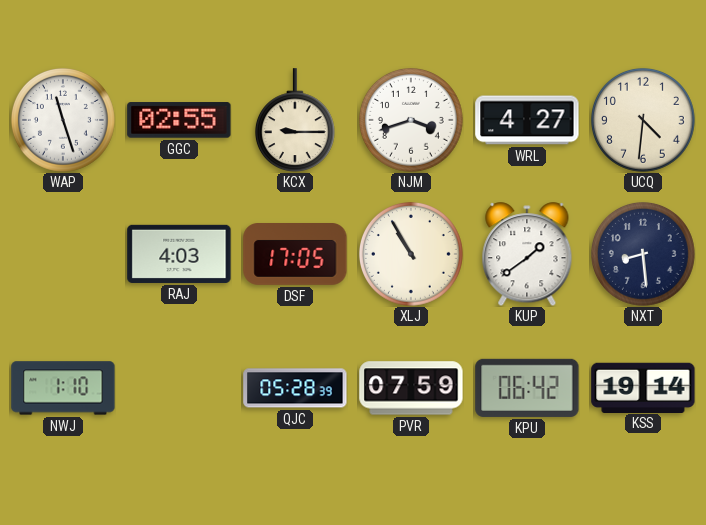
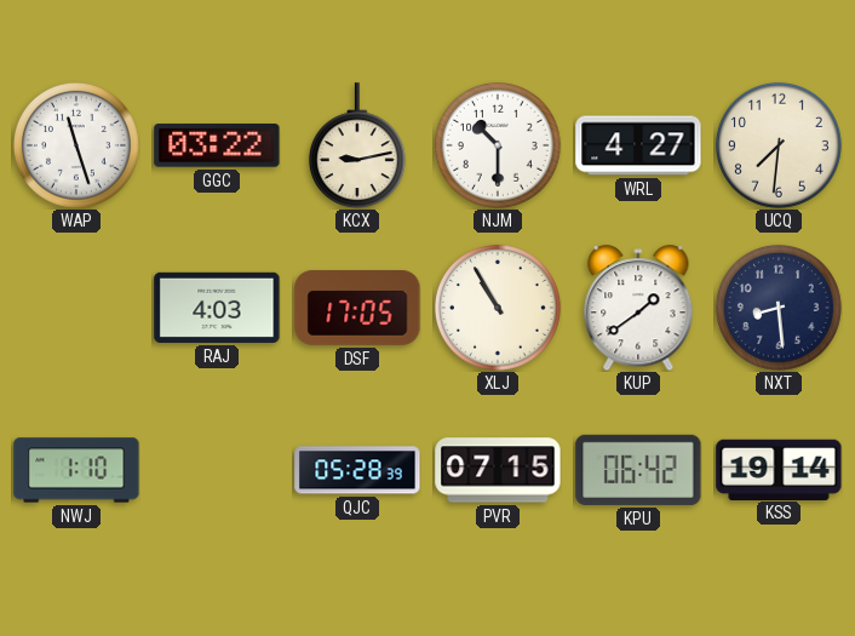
GGC: 02:55 -> 03:22 (217, 145)
KCX: 9:15 -> 9:13 (357, 145)
NJM: 3:42 -> 10:30 (498, 145)
UCQ: 4:31 -> 7:31 (779, 145)
PVR: 07:59 -> 07:15 (498, 470)
